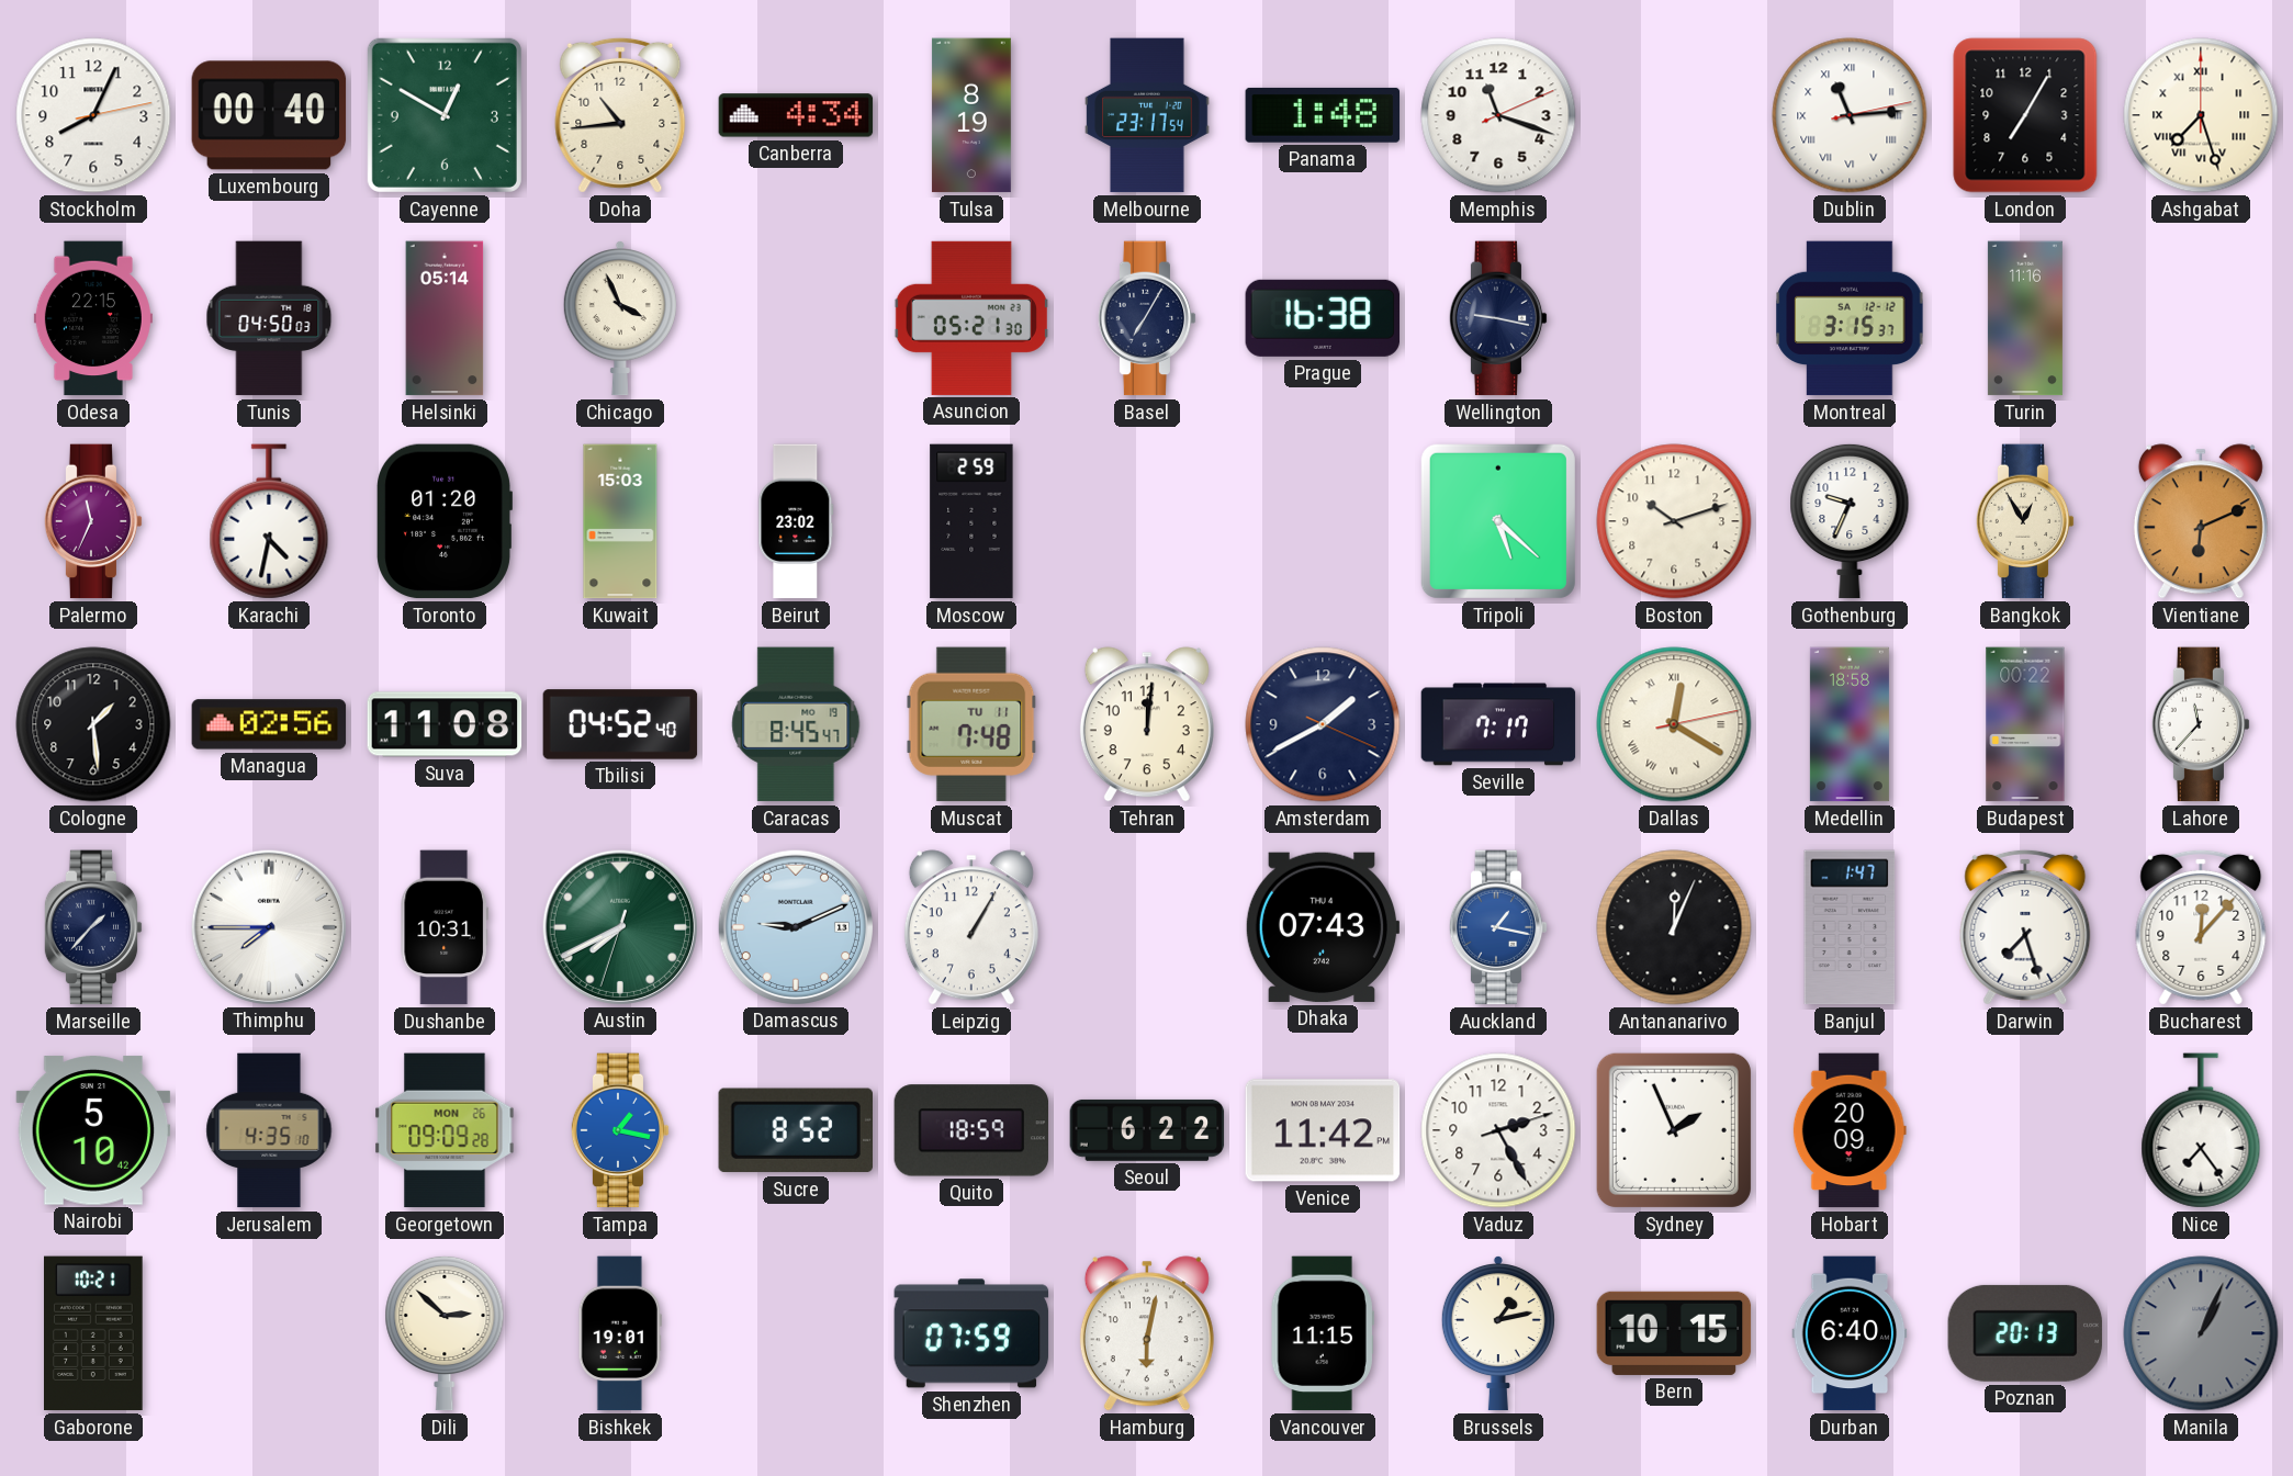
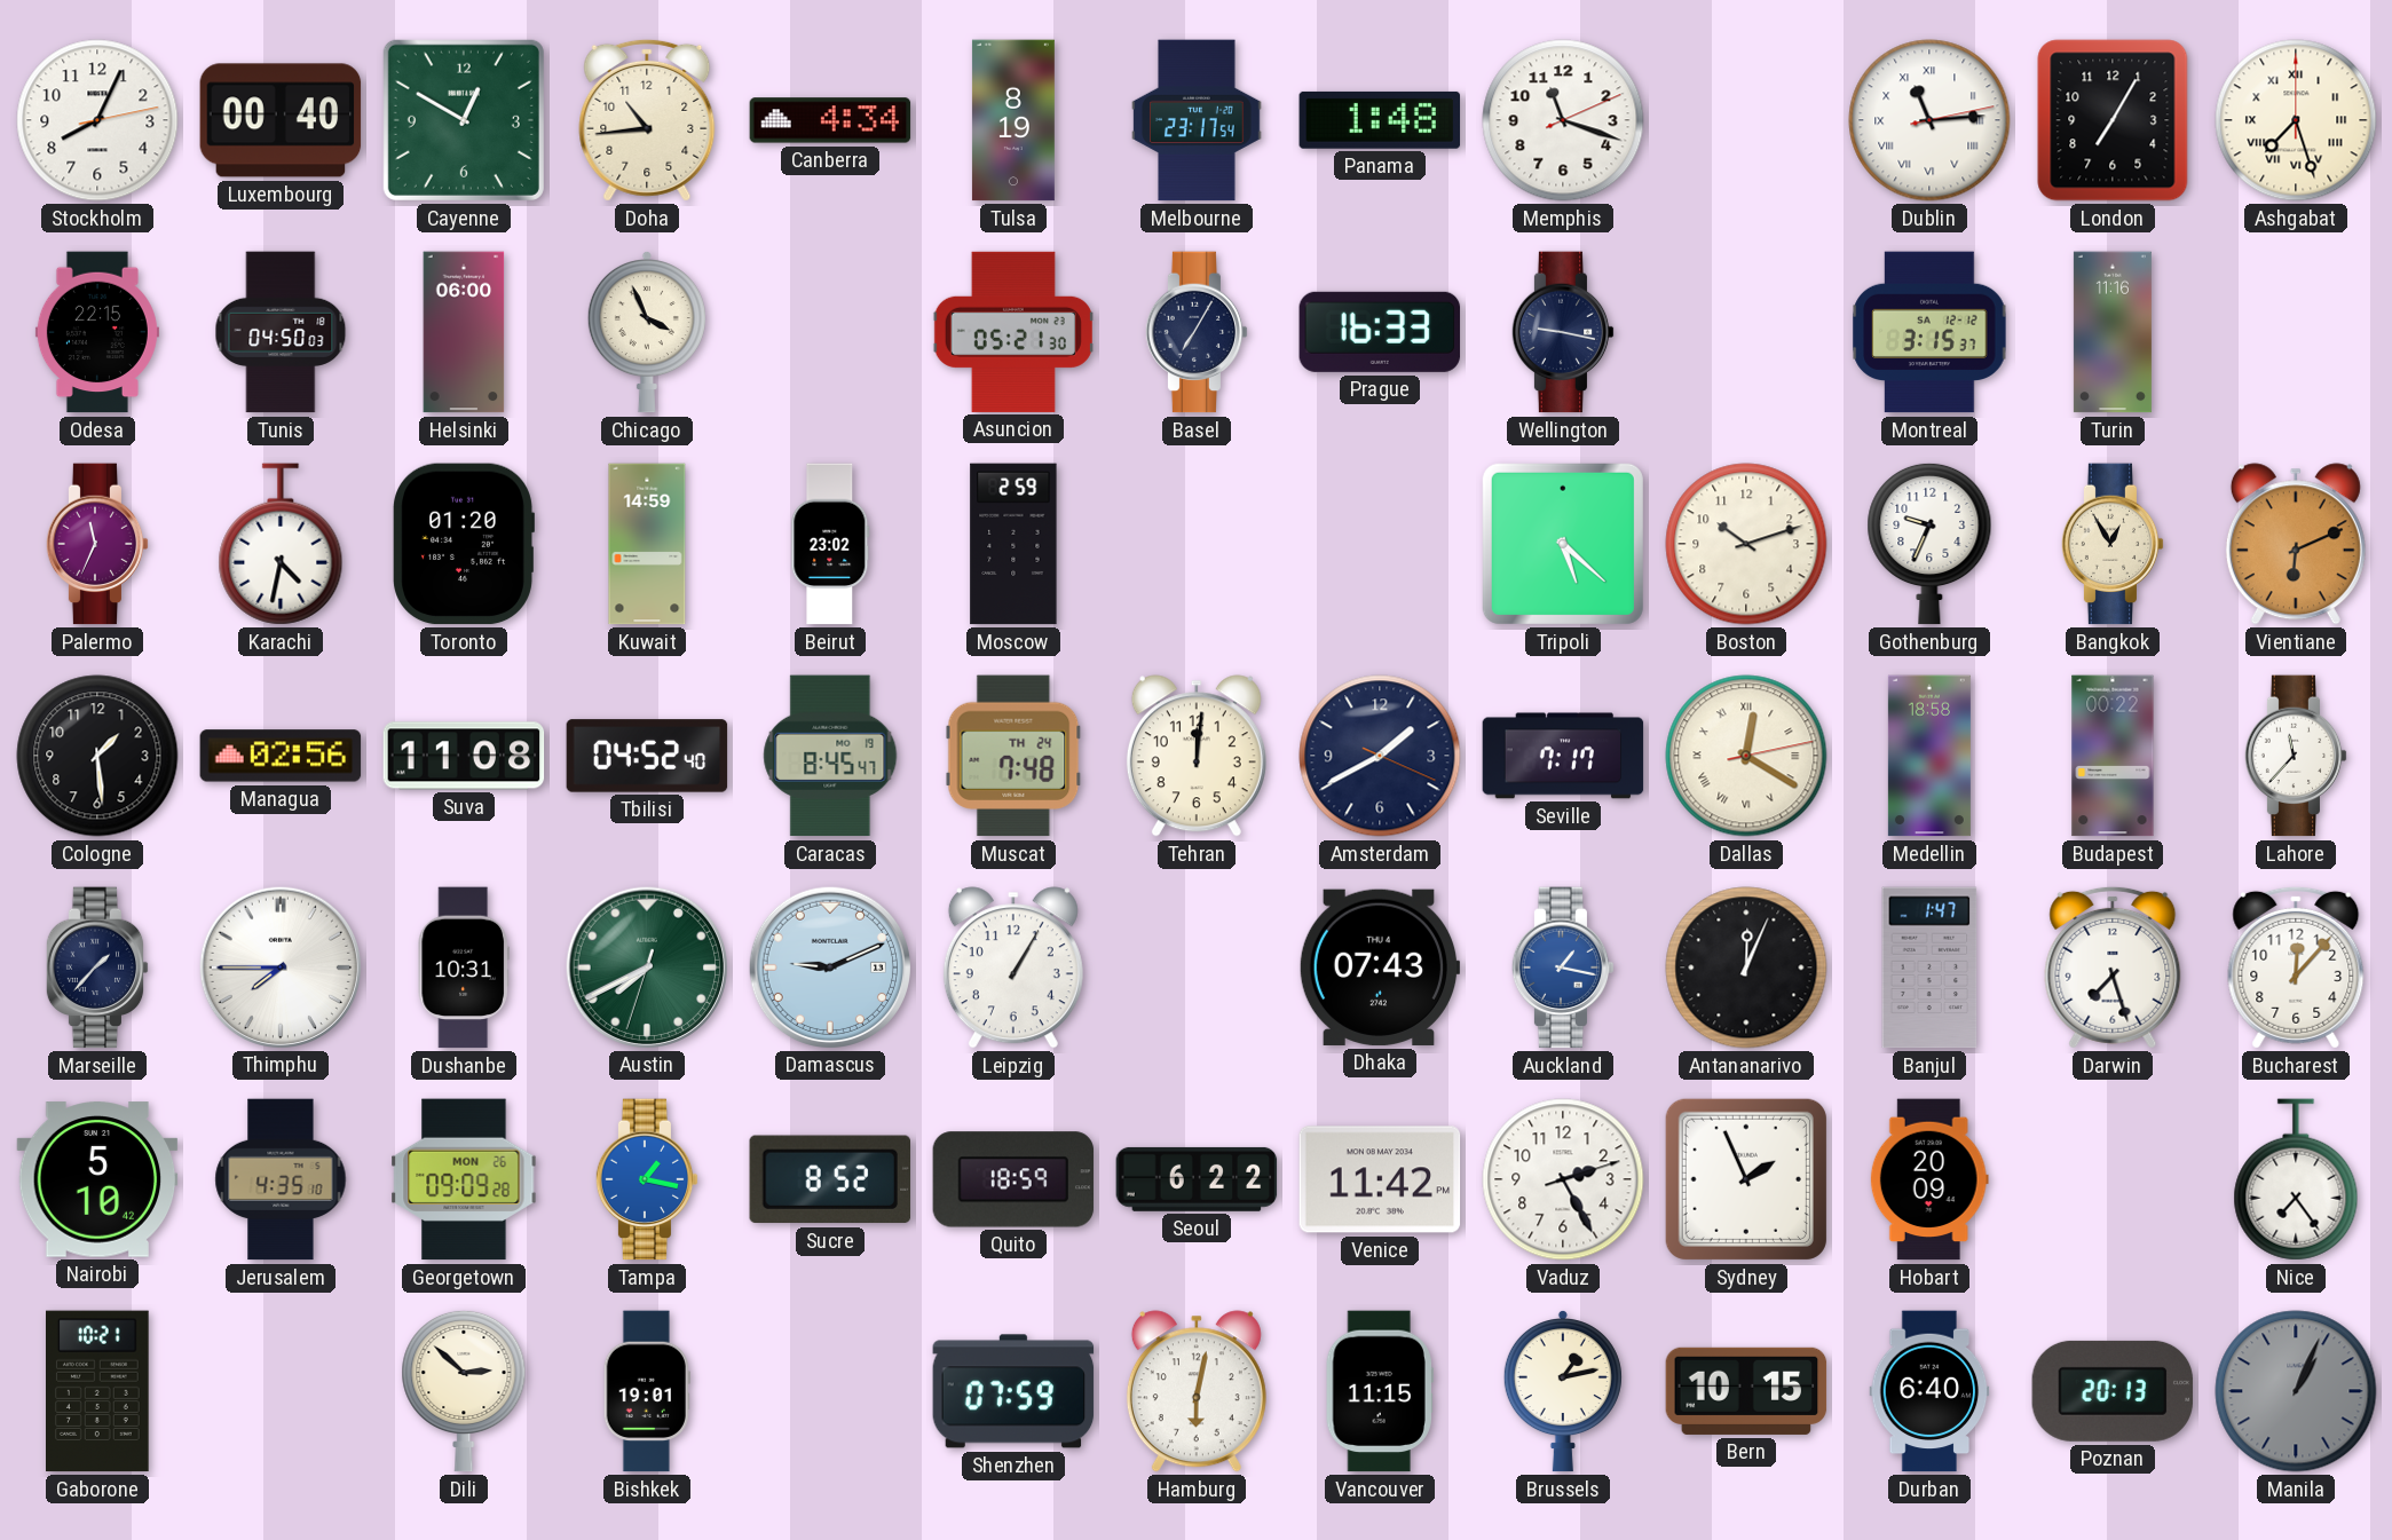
Helsinki: 05:14 -> 06:00 (464, 332)
Prague: 16:38 -> 16:33 (1380, 332)
Kuwait: 15:03 -> 14:59 (647, 544)
Muscat date: TU 11 -> TH 24 (1013, 756)
